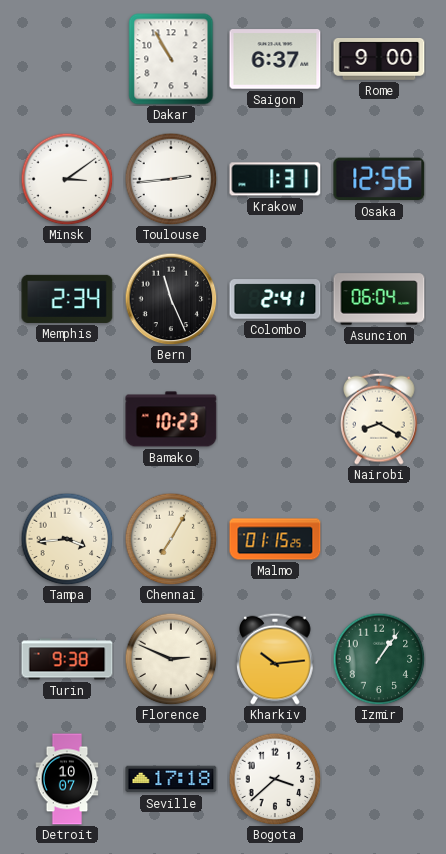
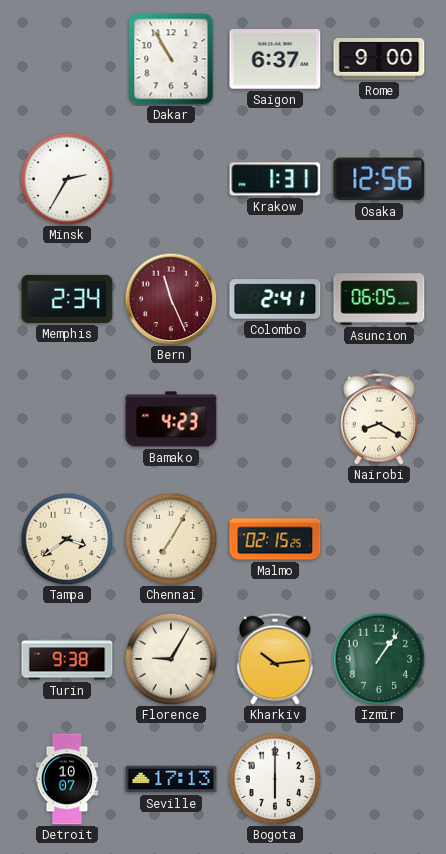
Minsk: 3:09 -> 2:35 (67, 179)
Toulouse: 2:44 -> none (171, 179)
Bern dial: black -> burgundy (171, 299)
Asuncion: 06:04 -> 06:05 (379, 299)
Bamako: 10:23 -> 4:23 (171, 419)
Tampa: 3:44 -> 3:39 (67, 539)
Malmo: 01:15 -> 02:15 (275, 539)
Florence: 2:49 -> 9:05 (171, 659)
Seville: 17:18 -> 17:13 (171, 779)
Bogota: 3:38 -> 6:00 (275, 779)
